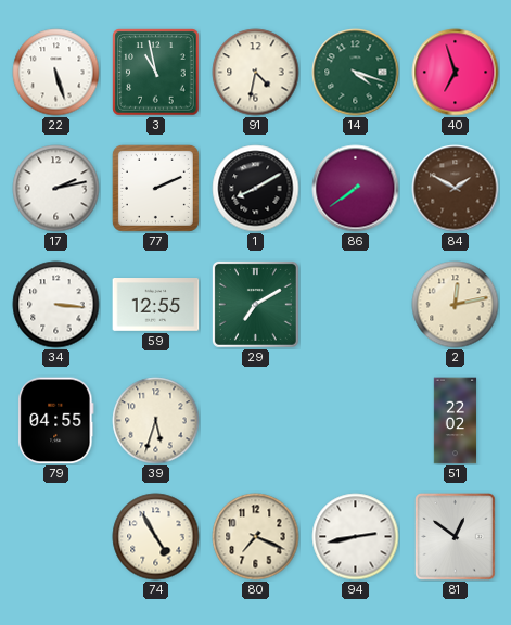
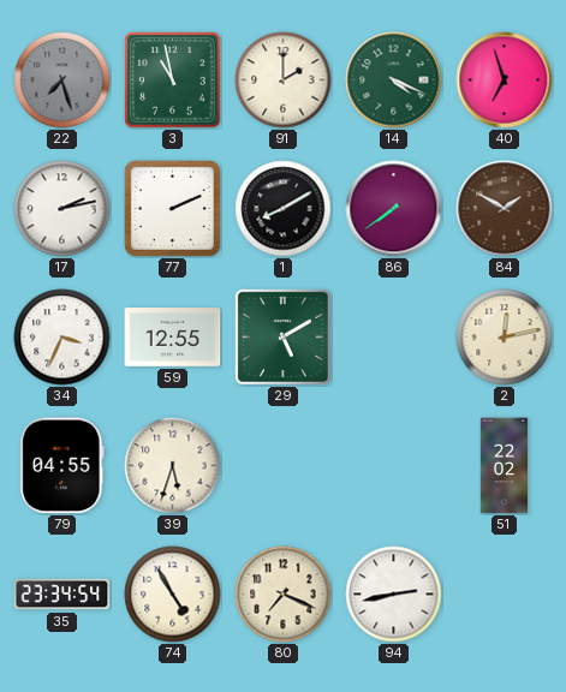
22: 5:27 -> 7:27 (62, 80)
22 dial: white -> grey (62, 80)
91: 4:32 -> 2:00 (284, 80)
14: 4:18 -> 4:19 (394, 80)
34: 3:16 -> 3:34 (62, 338)
29: 7:10 -> 5:10 (282, 336)
35: none -> 23:34 (62, 595)
81: 12:51 -> none (456, 537)
